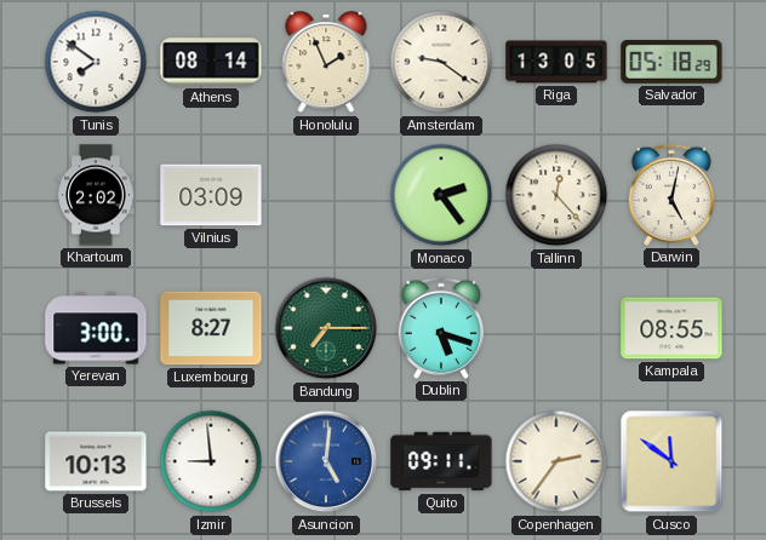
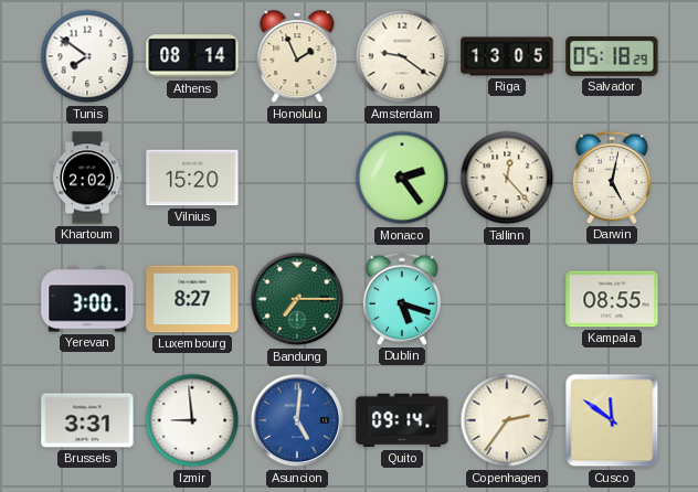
Vilnius: 03:09 -> 15:20 (192, 178)
Brussels: 10:13 -> 3:31 (87, 420)
Quito: 09:11 -> 09:14 (402, 420)
